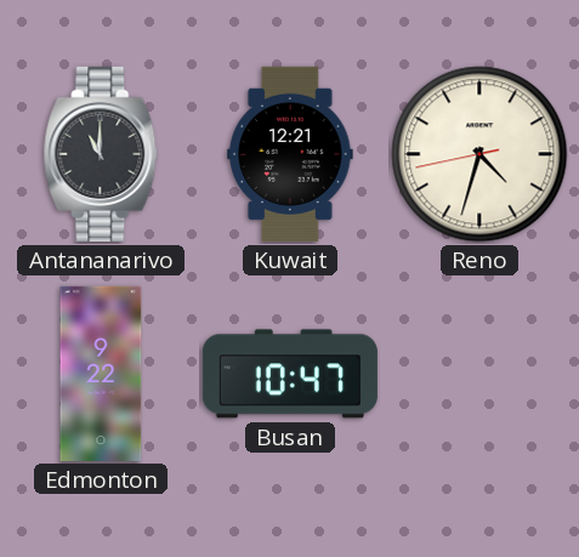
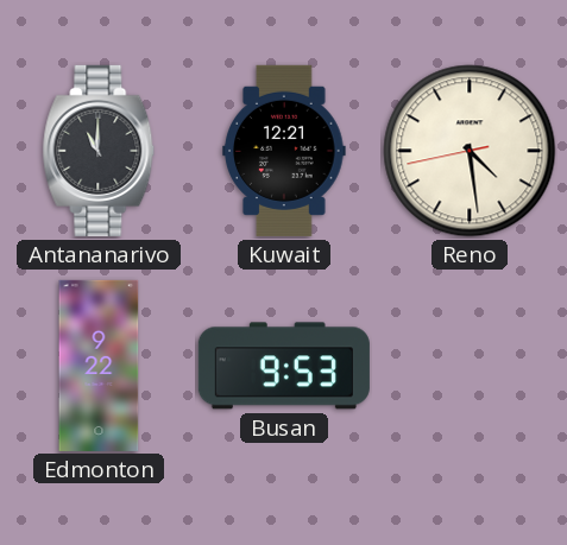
Reno: 4:32 -> 4:28 (470, 151)
Busan: 10:47 -> 9:53 (284, 366)
